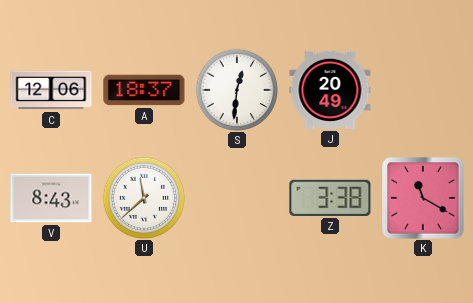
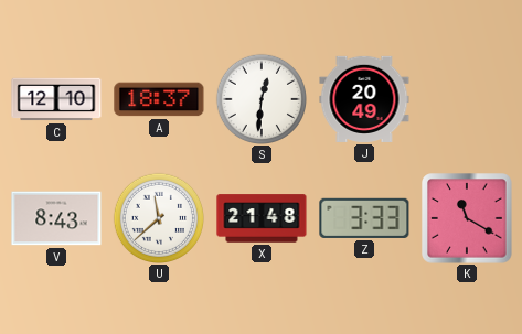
C: 12:06 -> 12:10 (56, 99)
X: none -> 21:48 (262, 218)
Z: 3:38 -> 3:33 (364, 218)
